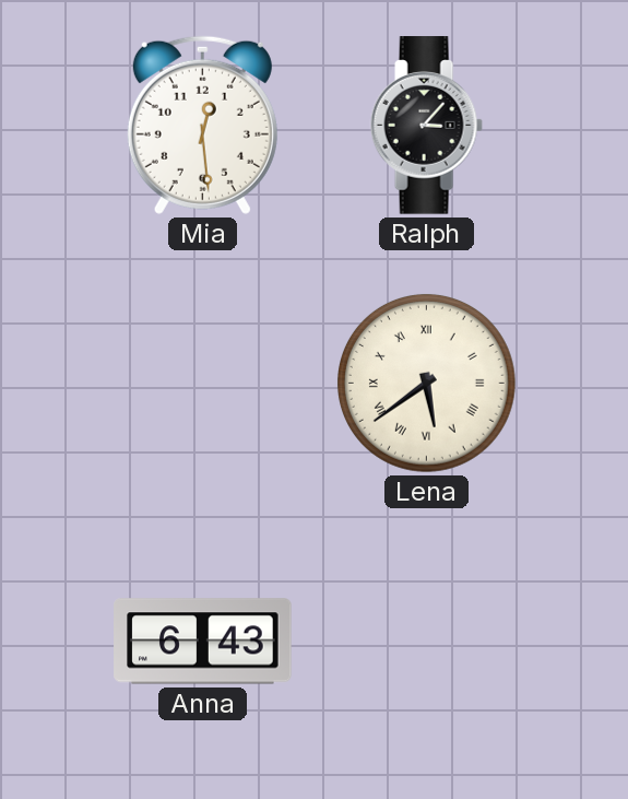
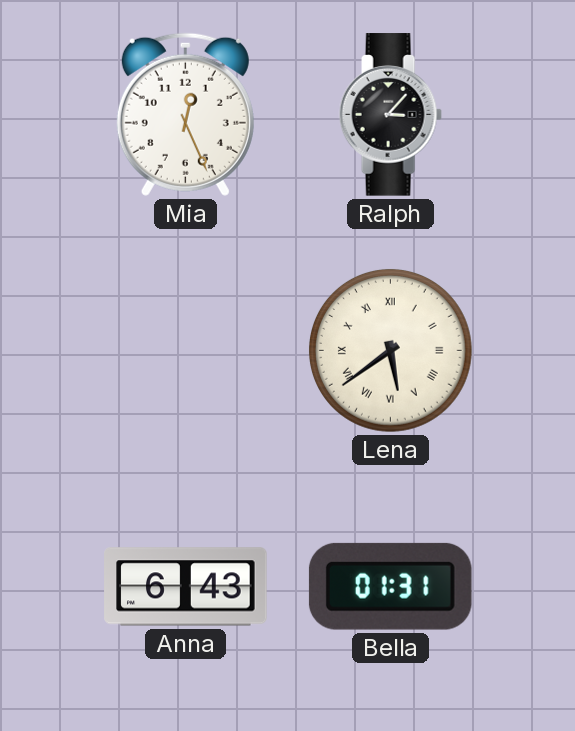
Mia: 12:29 -> 12:26 (185, 114)
Bella: none -> 01:31 (390, 586)
